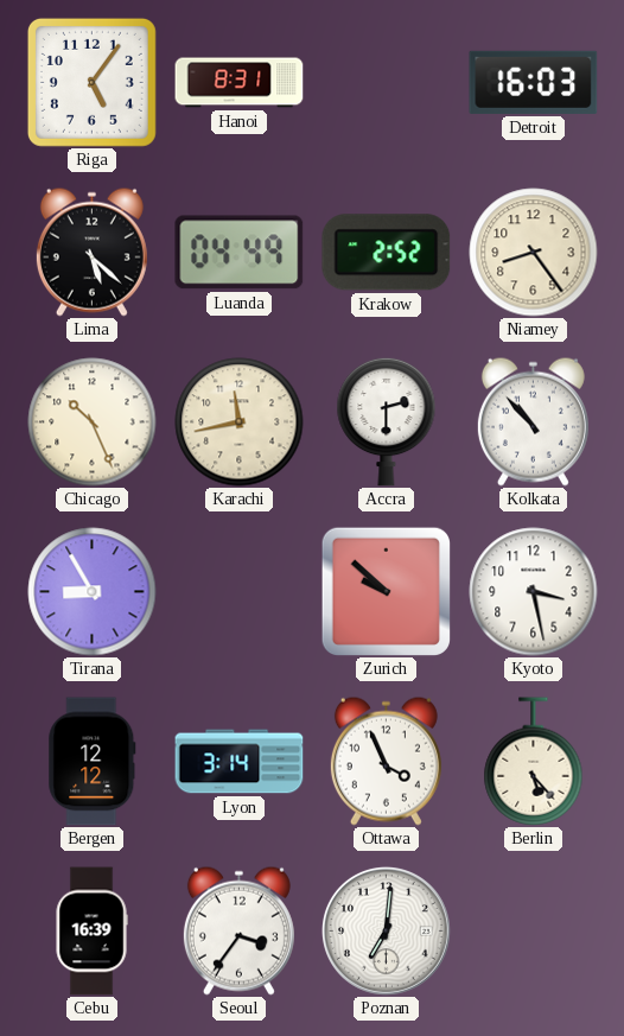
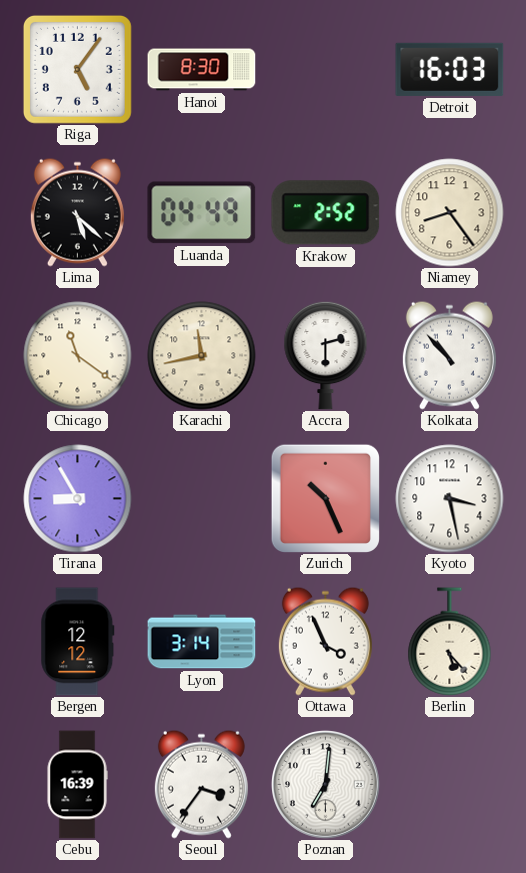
Hanoi: 8:31 -> 8:30 (202, 70)
Chicago: 10:26 -> 11:21 (78, 356)
Zurich: 9:52 -> 10:26 (325, 498)
